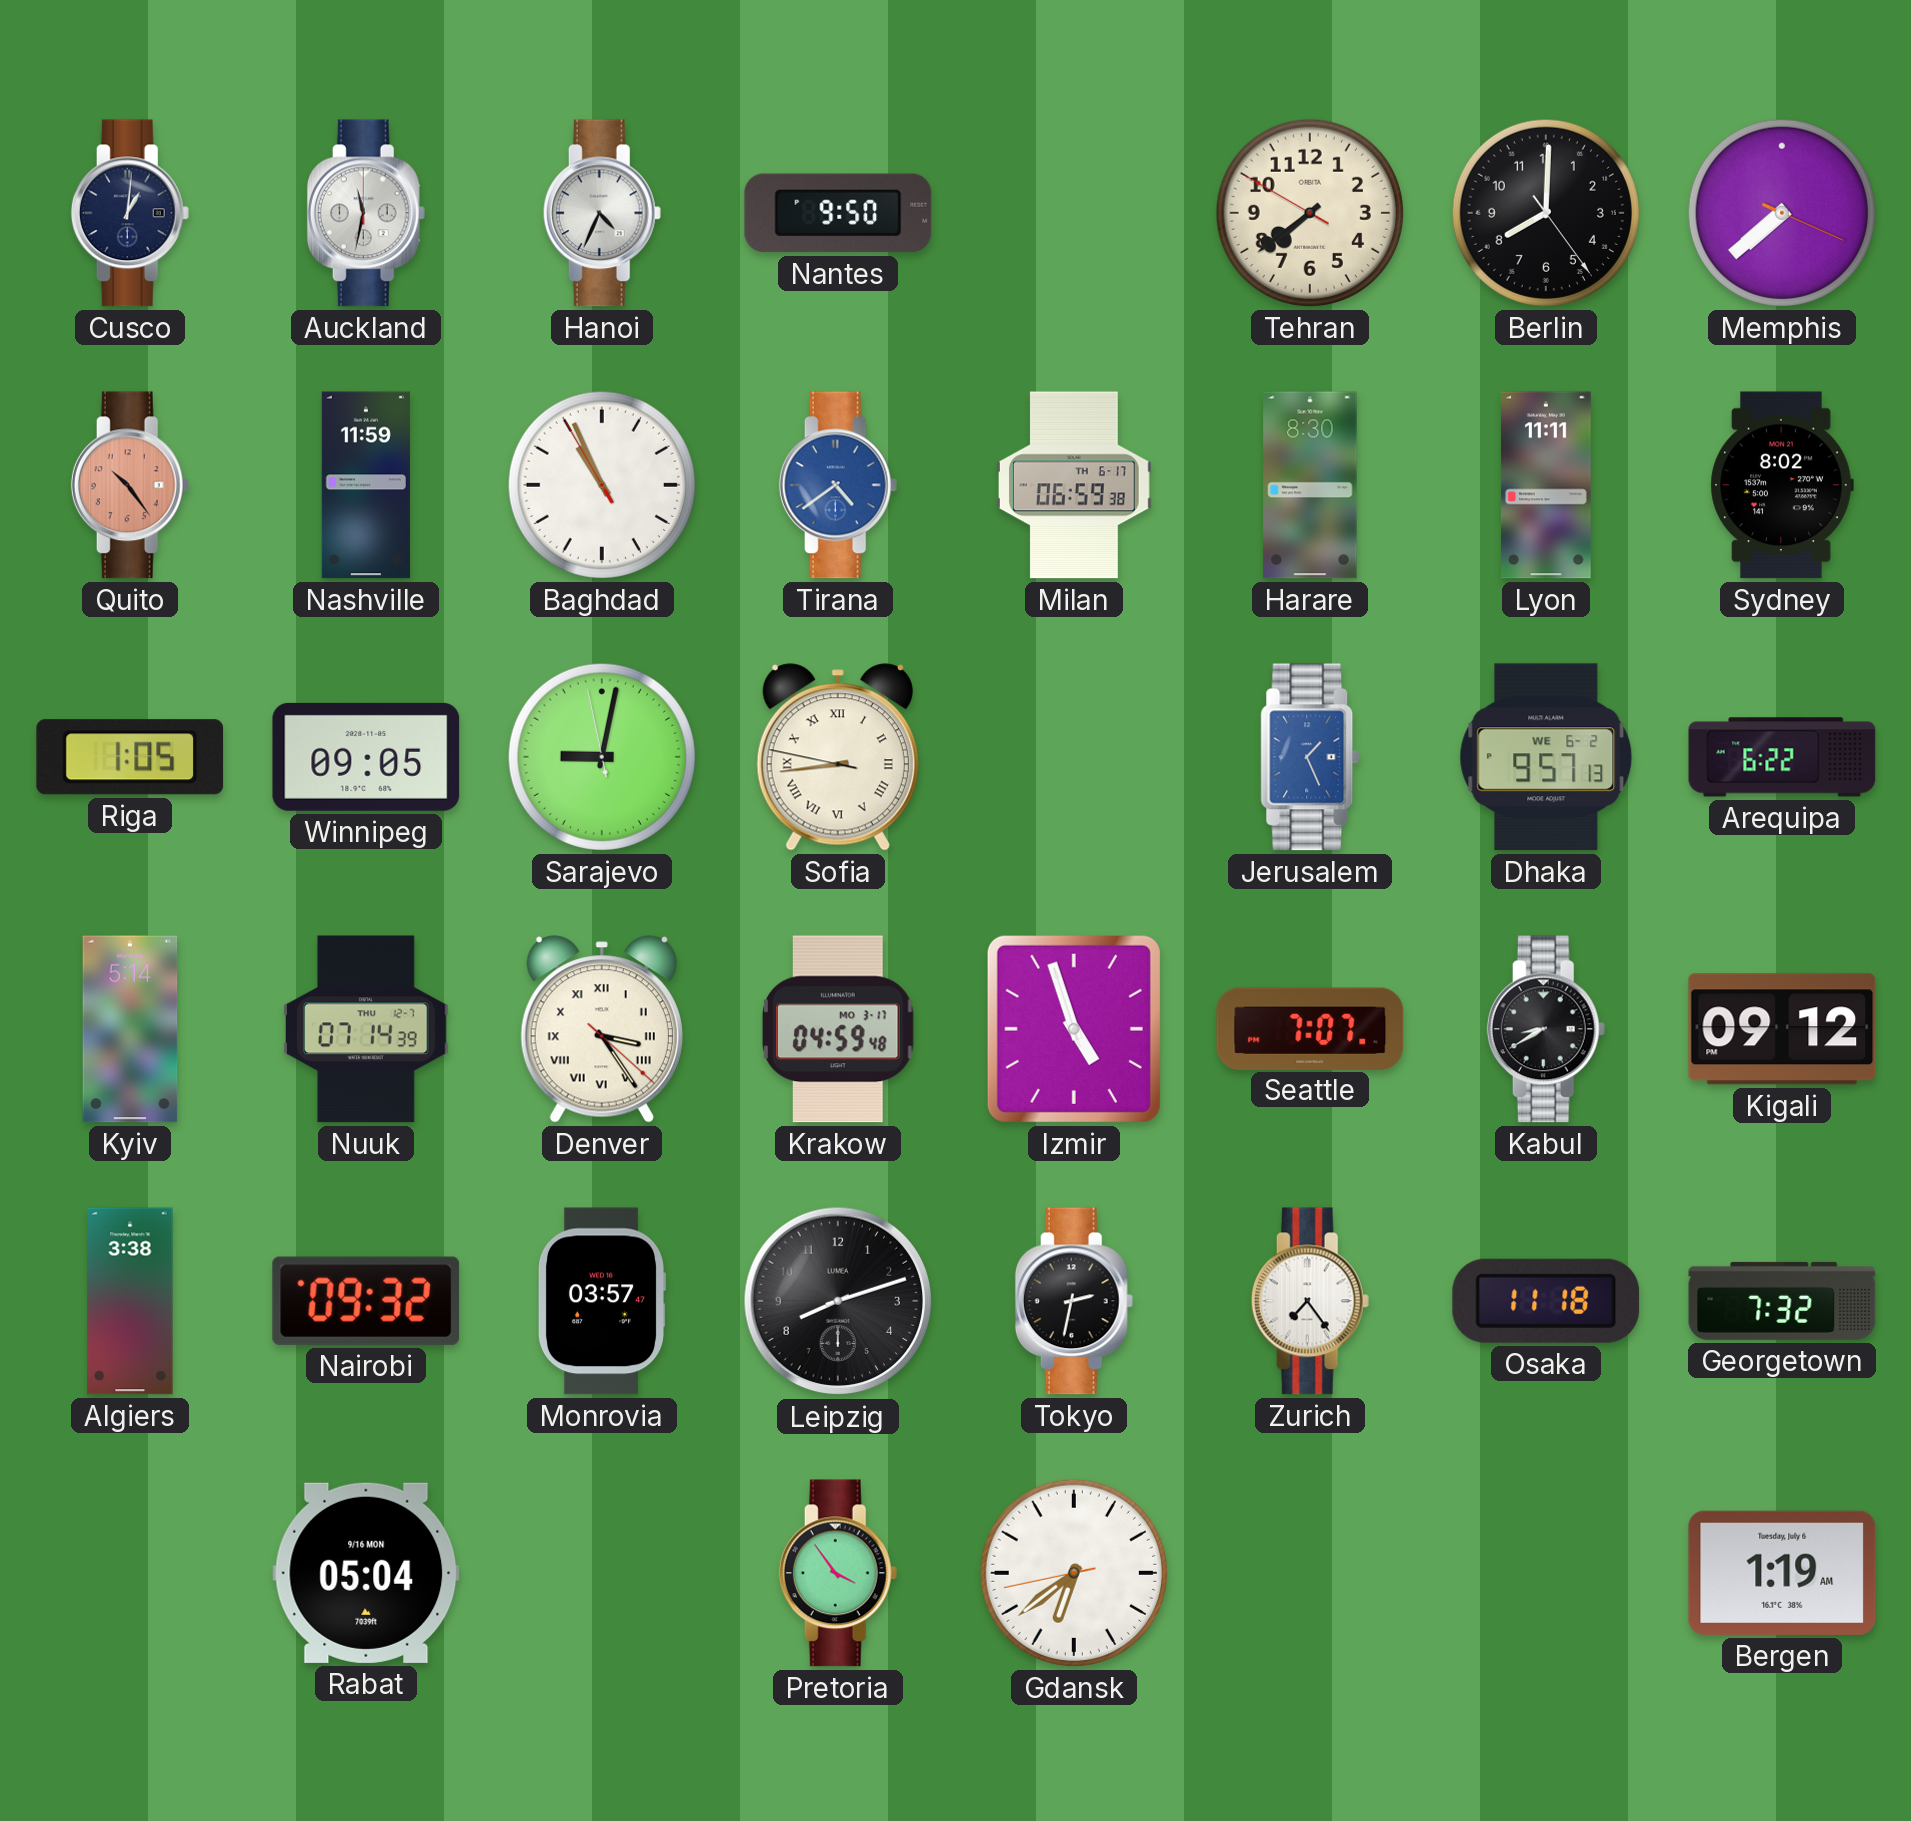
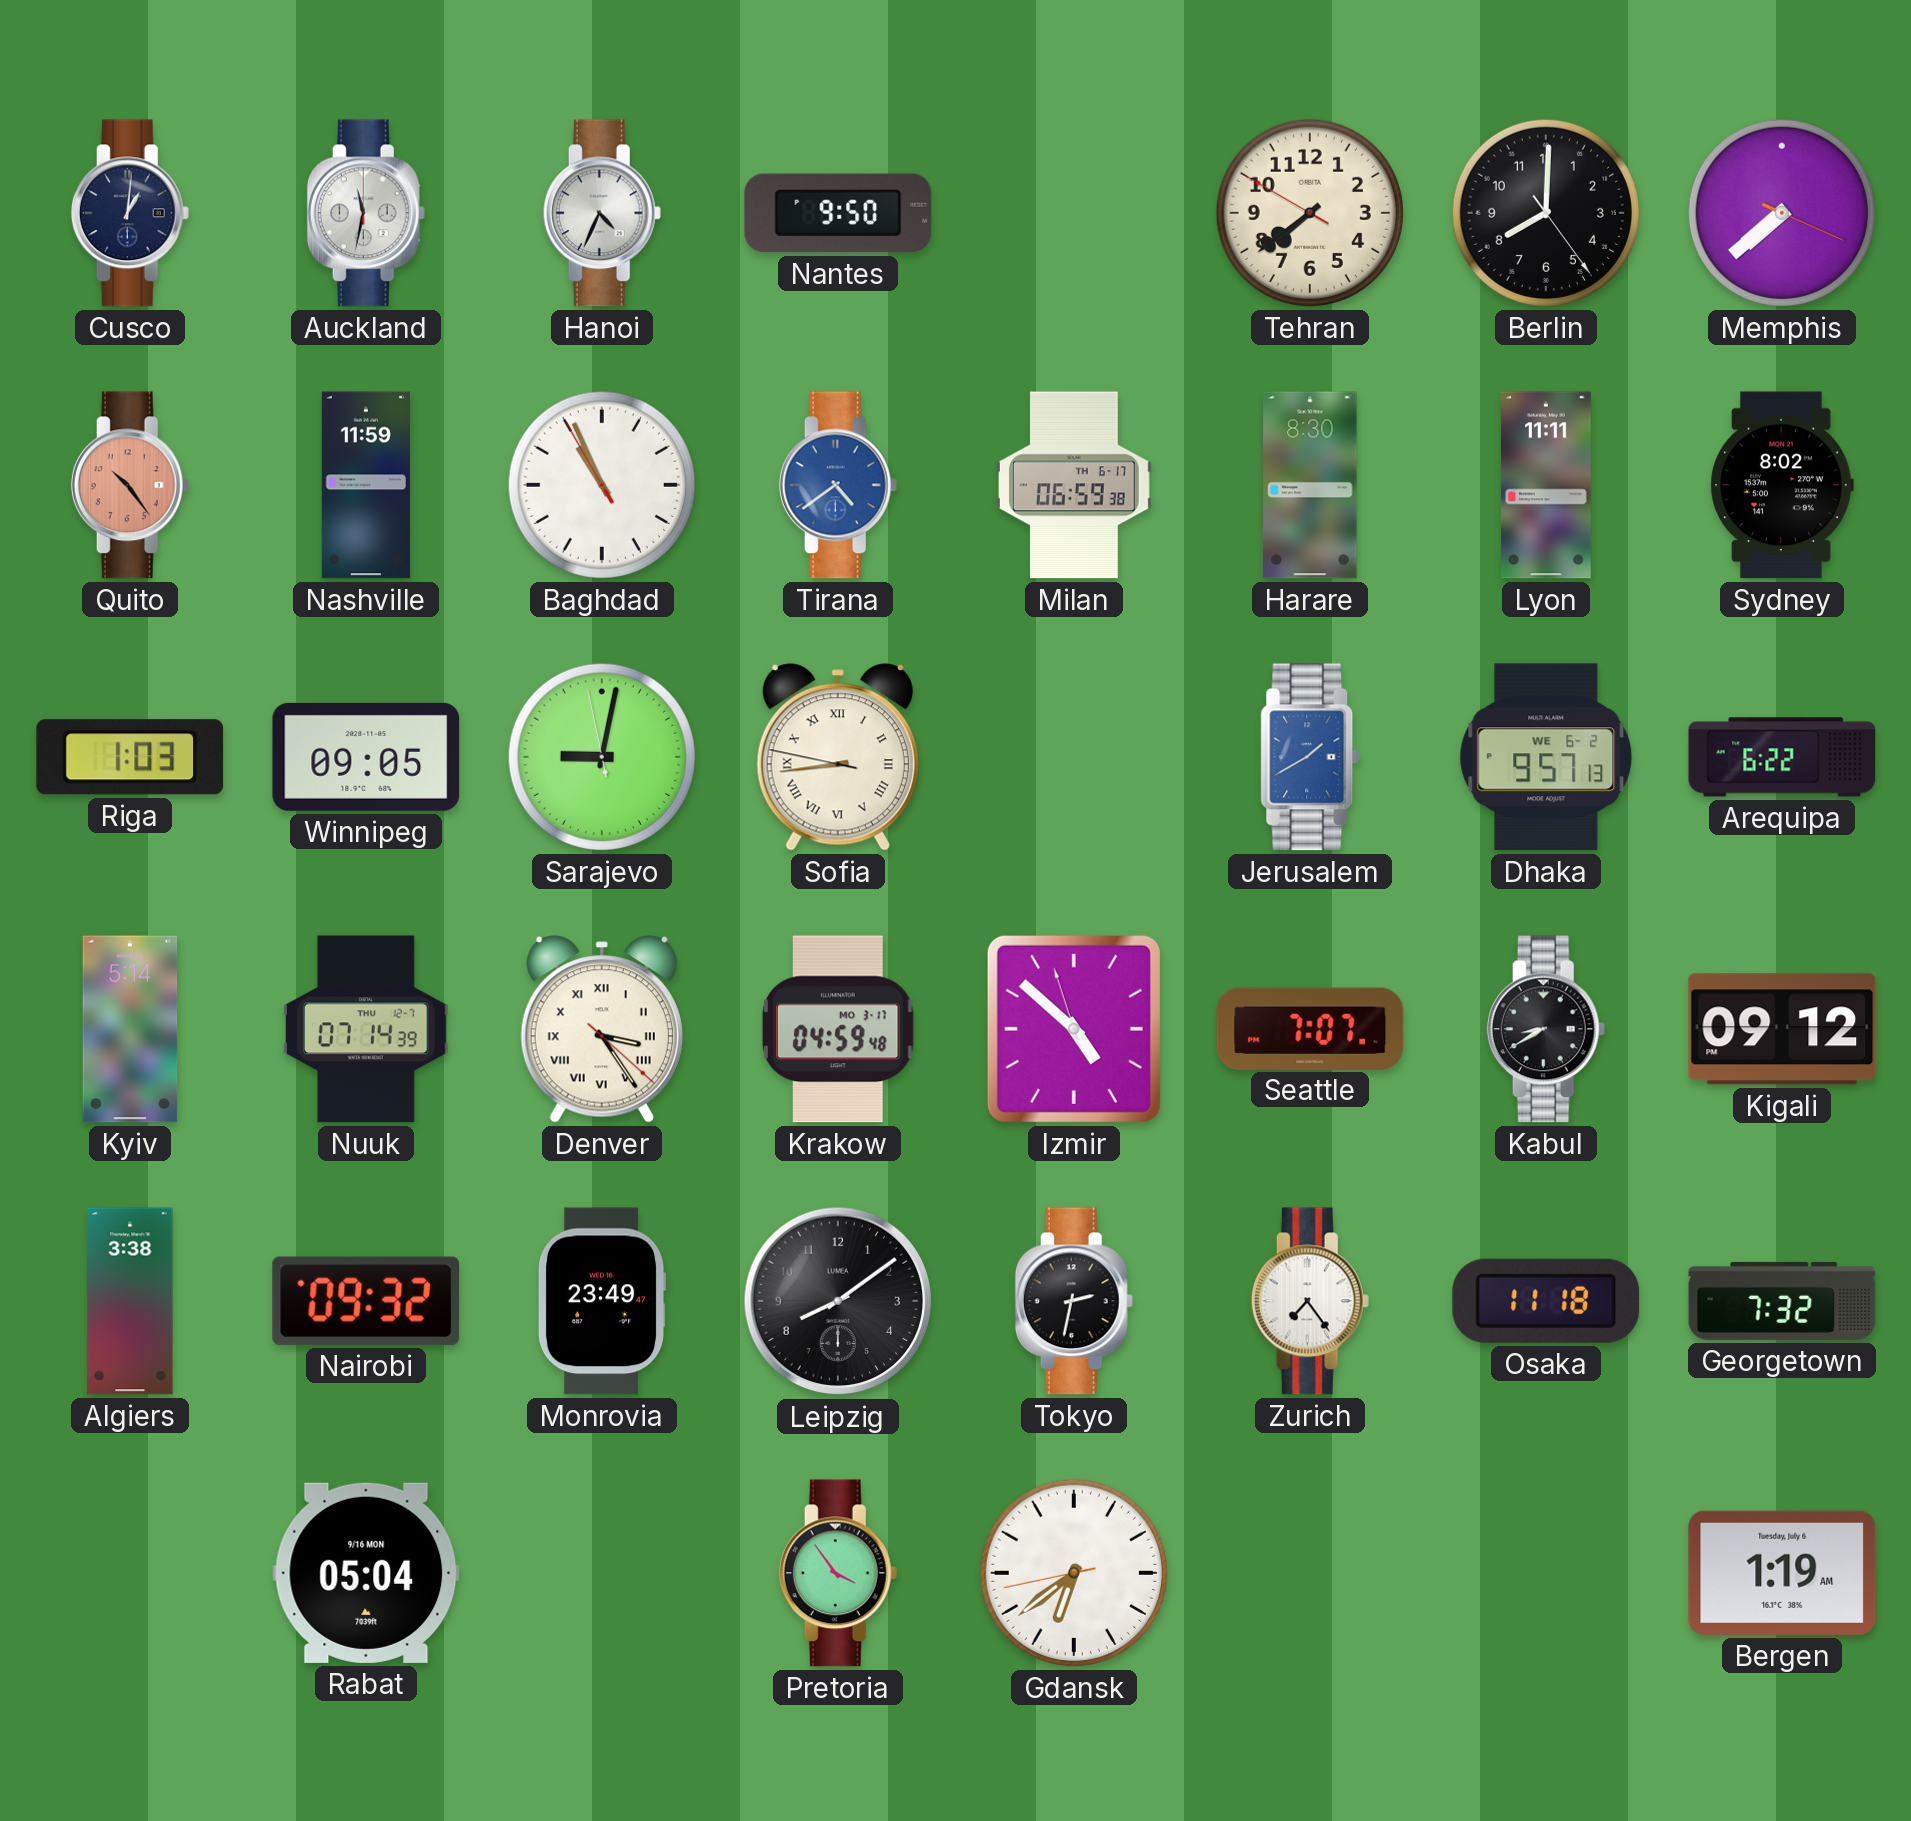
Riga: 1:05 -> 1:03 (130, 757)
Jerusalem: 1:26 -> 1:40 (1310, 757)
Izmir: 4:56 -> 4:51 (1074, 1029)
Monrovia: 03:57 -> 23:49 (602, 1301)
Leipzig: 8:12 -> 8:09 (838, 1301)
